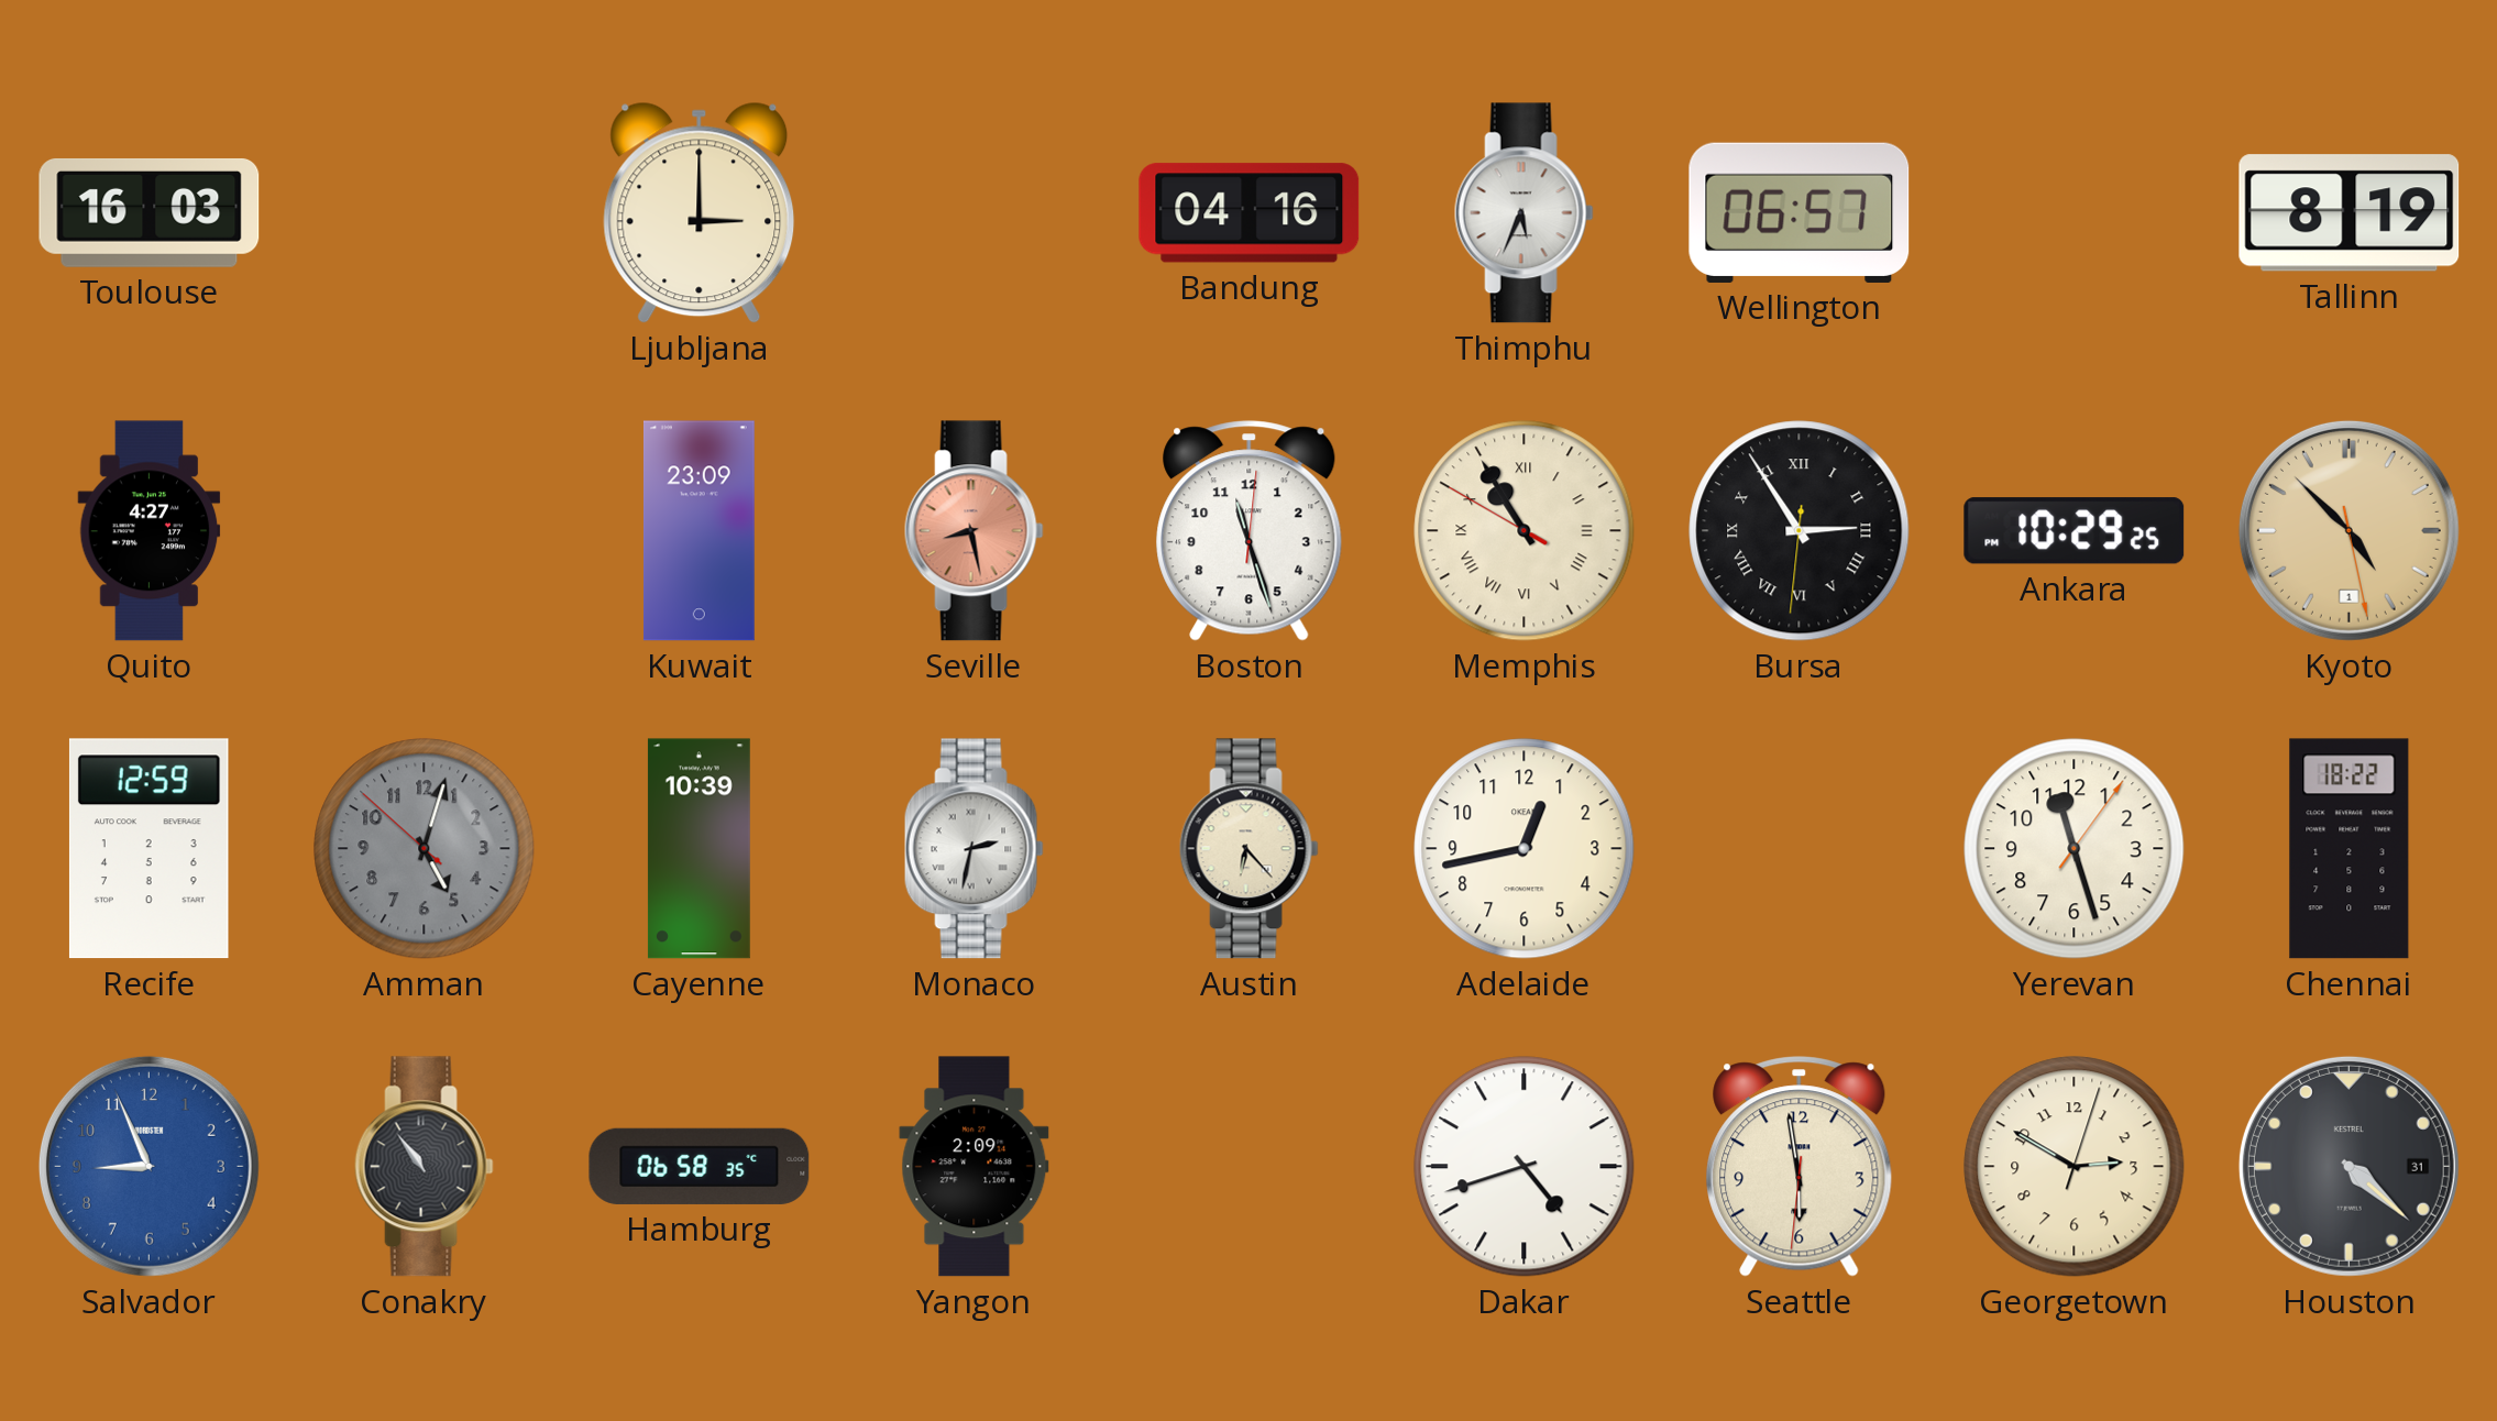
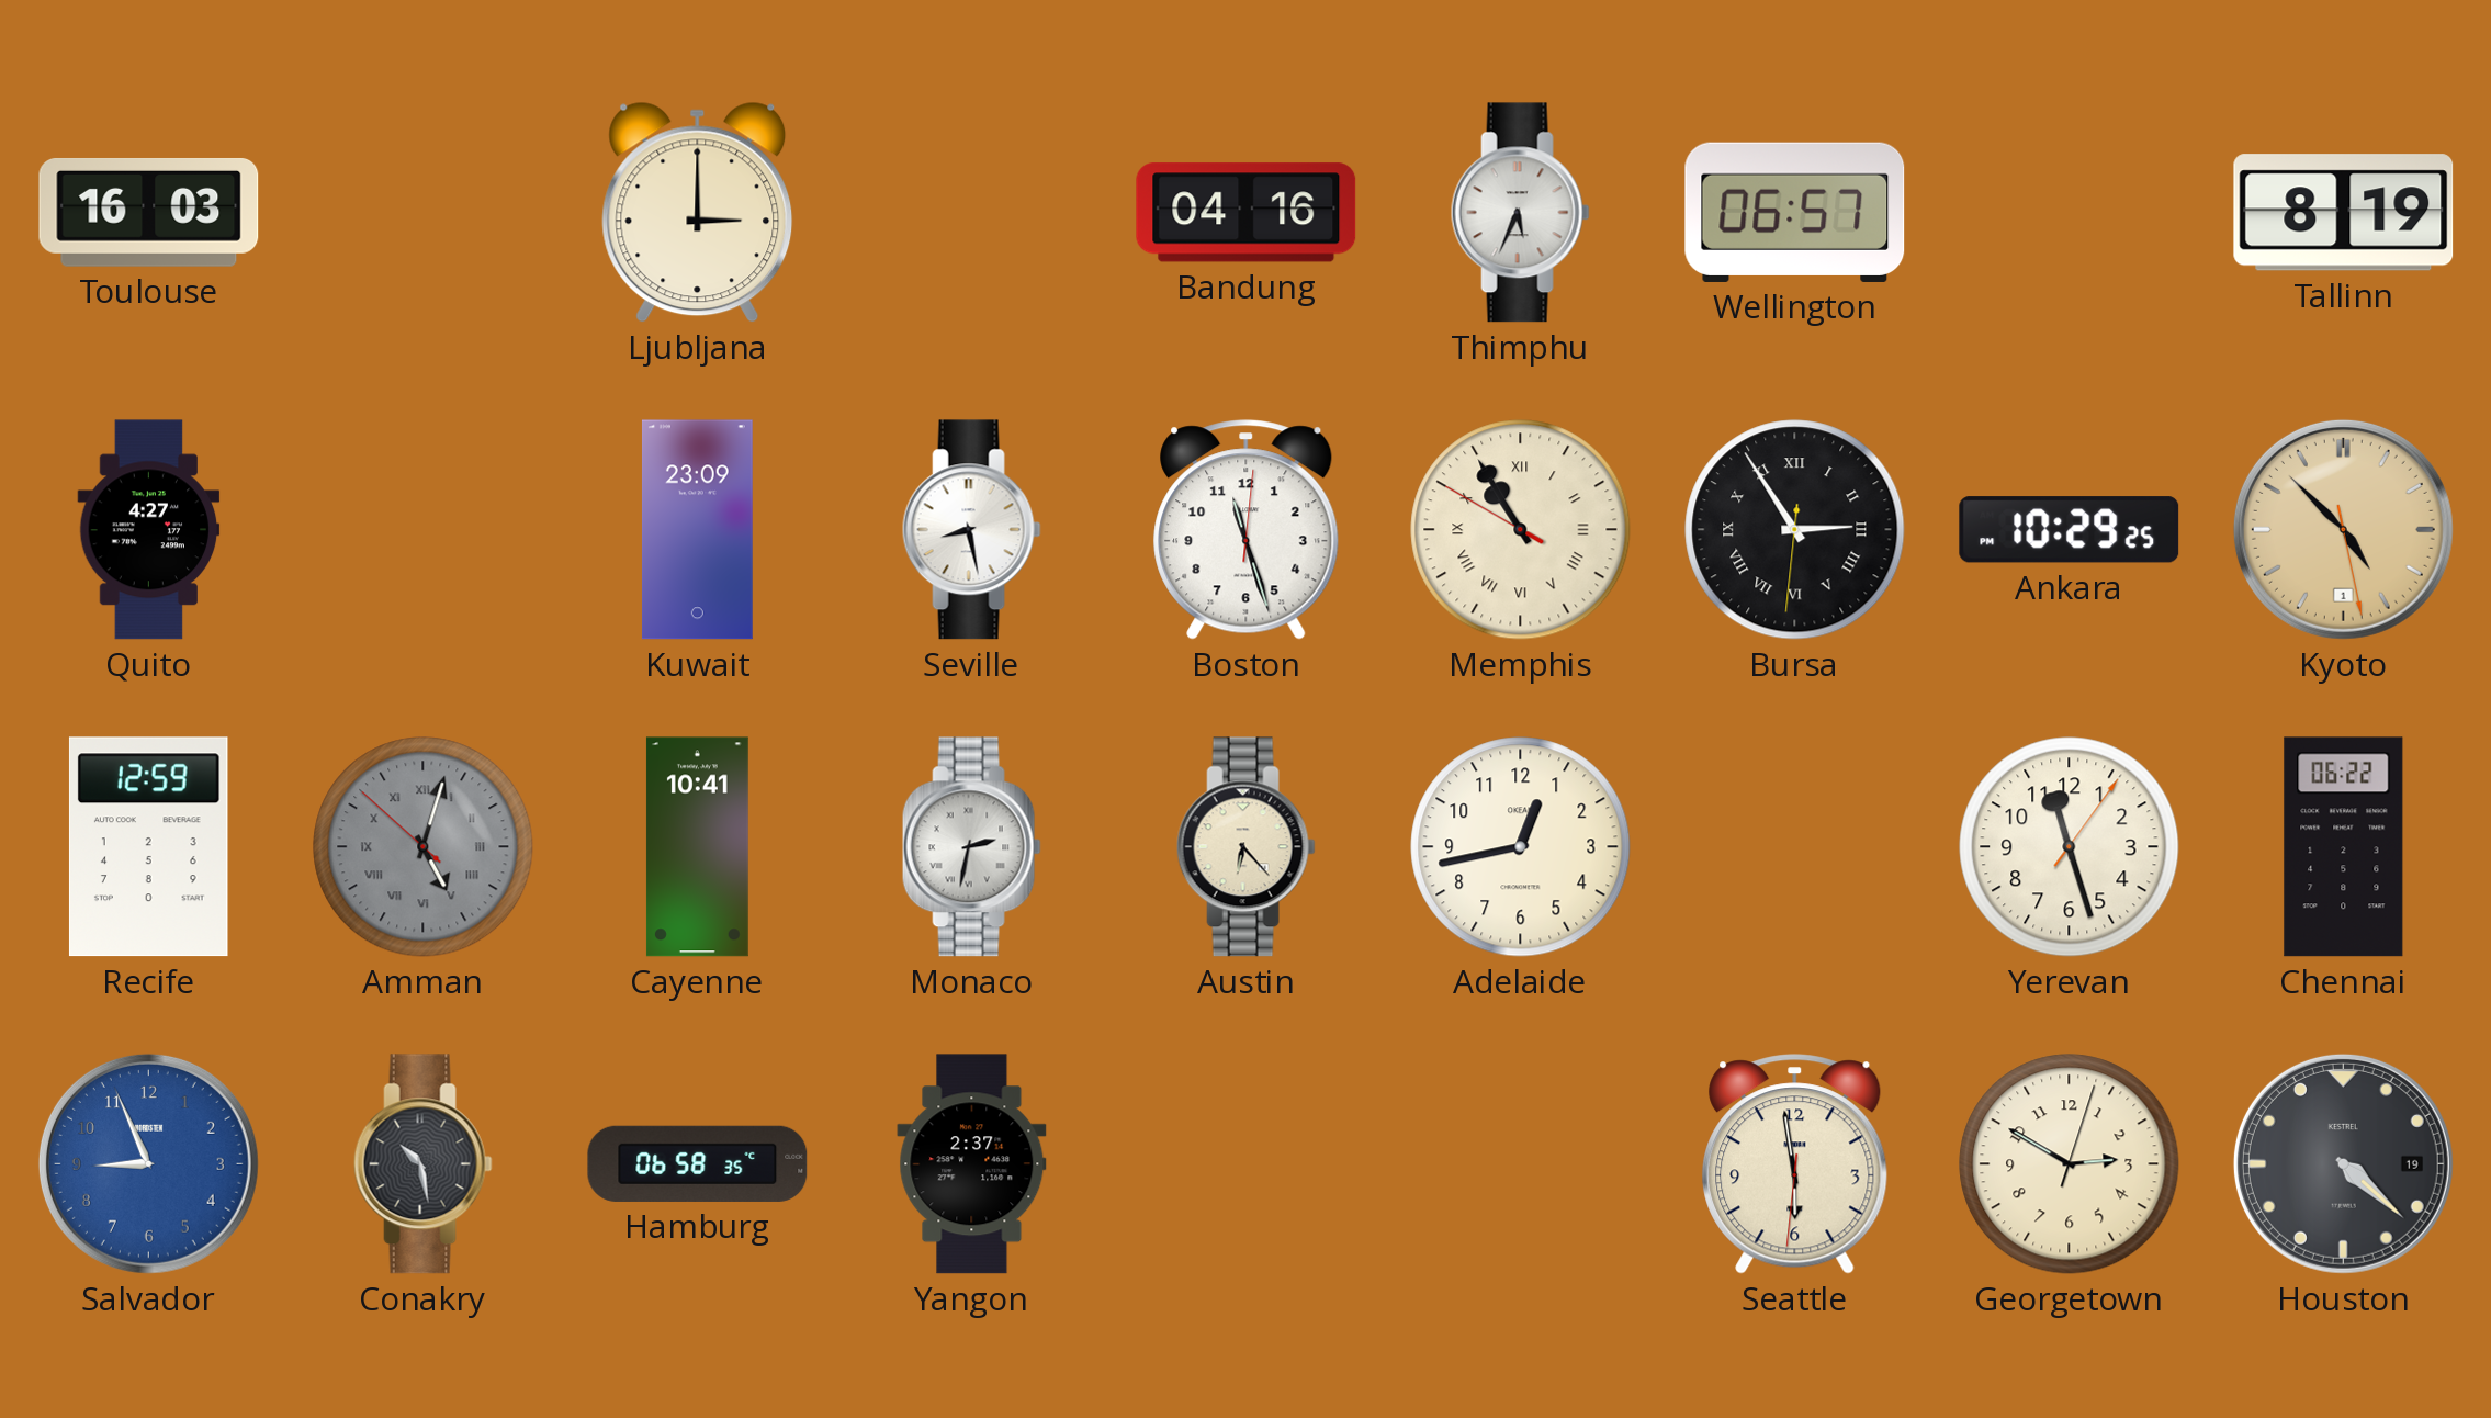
Seville dial: salmon -> white (971, 530)
Amman numerals: Arabic -> Roman (424, 847)
Cayenne: 10:39 -> 10:41 (697, 847)
Chennai: 18:22 -> 06:22 (2344, 847)
Conakry: 10:54 -> 10:28 (422, 1164)
Yangon: 2:09 -> 2:37 (972, 1164)
Dakar: 4:42 -> none (1525, 1167)
Houston date: 31 -> 19 (2343, 1163)
